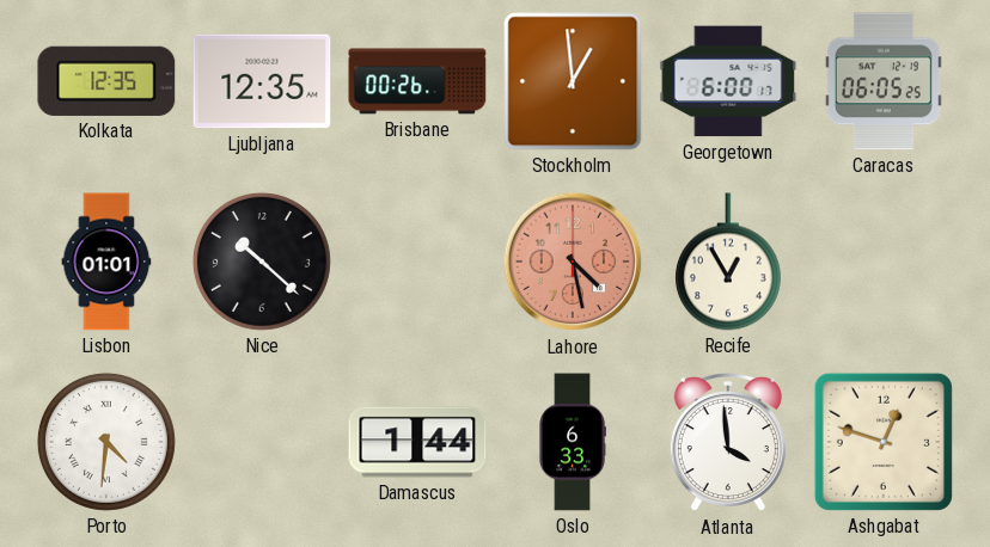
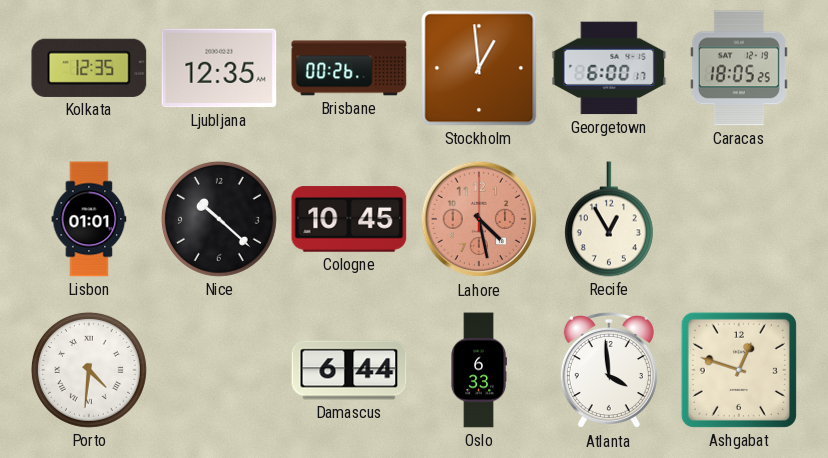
Caracas: 06:05 -> 18:05 (739, 68)
Cologne: none -> 10:45 (349, 219)
Damascus: 1:44 -> 6:44 (349, 370)
